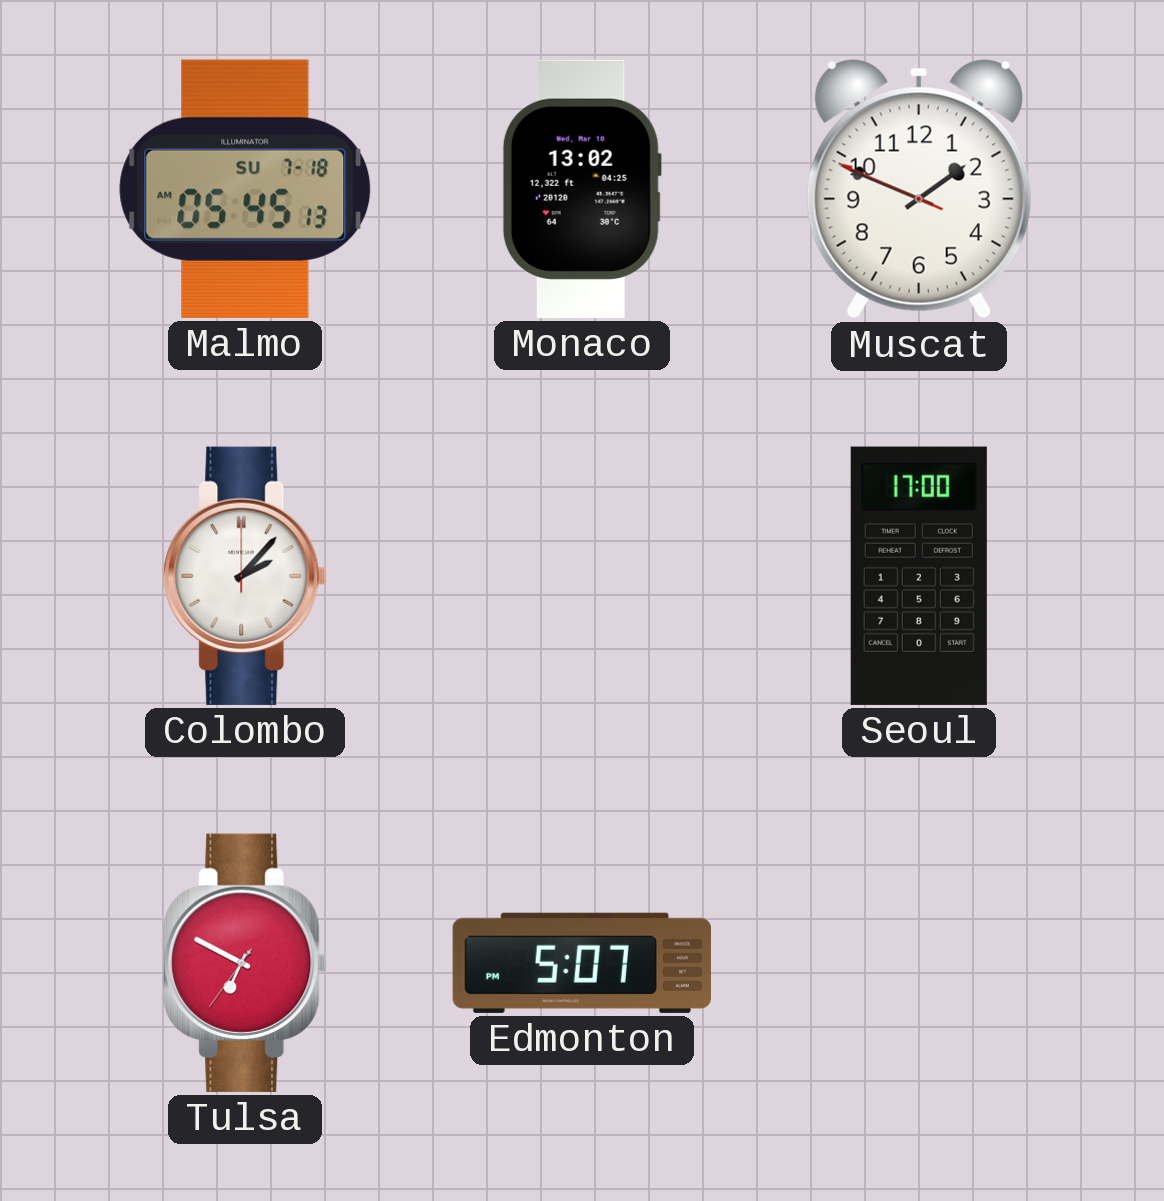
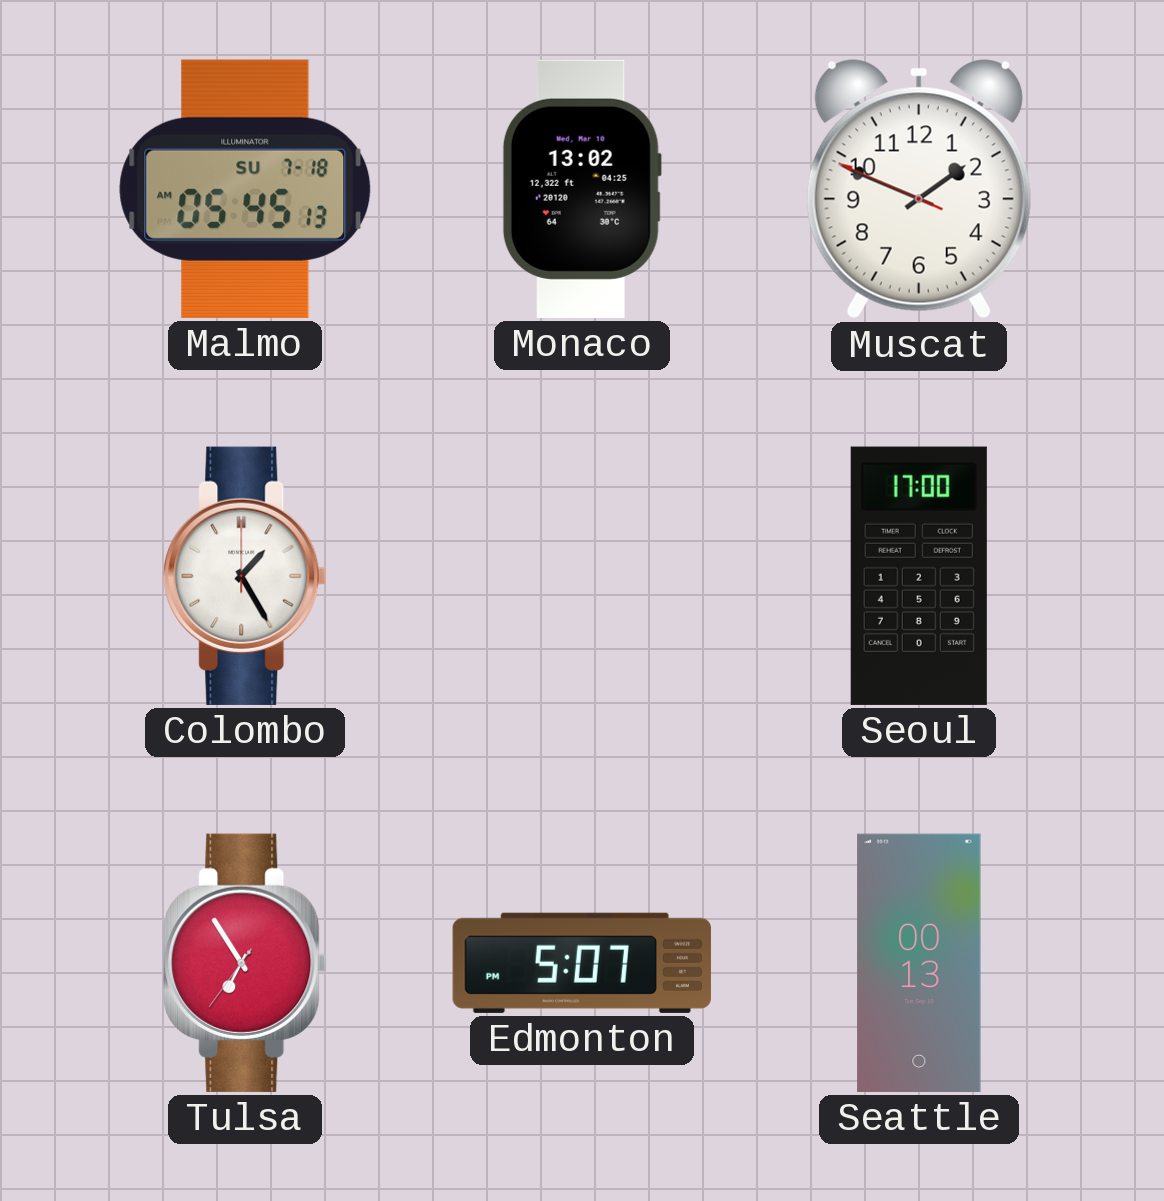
Colombo: 2:07 -> 1:25 (245, 576)
Tulsa: 6:49 -> 6:54 (245, 963)
Seattle: none -> 00:13 (919, 963)
